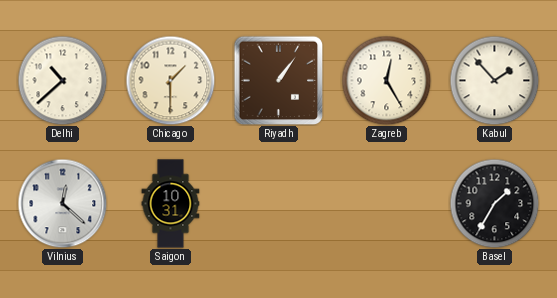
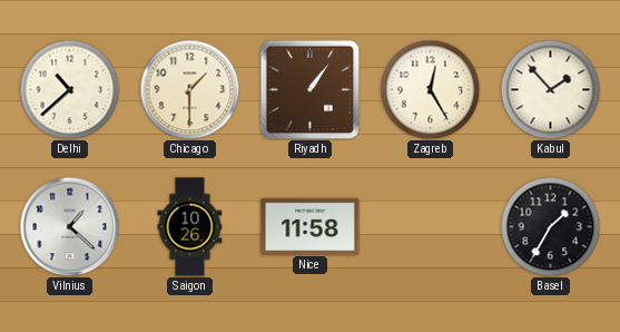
Vilnius: 12:22 -> 1:22 (69, 226)
Saigon: 10:31 -> 10:26 (190, 227)
Nice: none -> 11:58 (311, 226)
